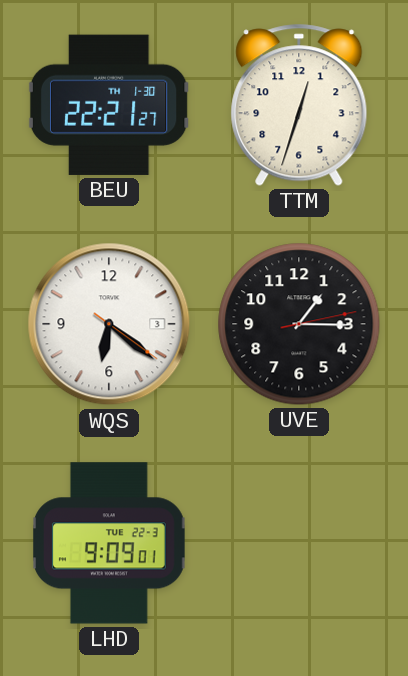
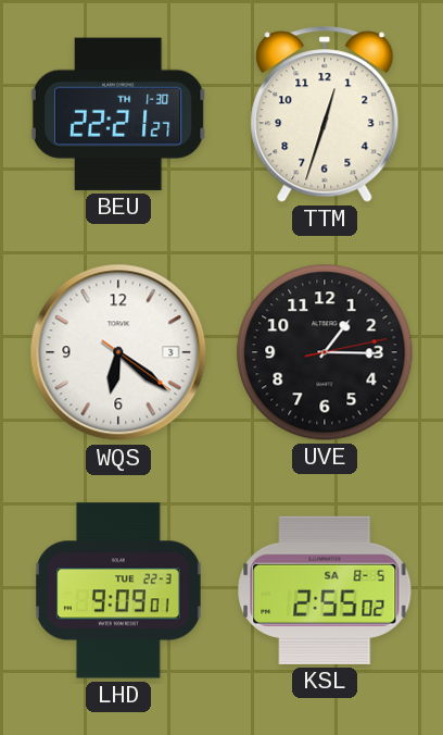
KSL: none -> 2:55 (325, 590)
